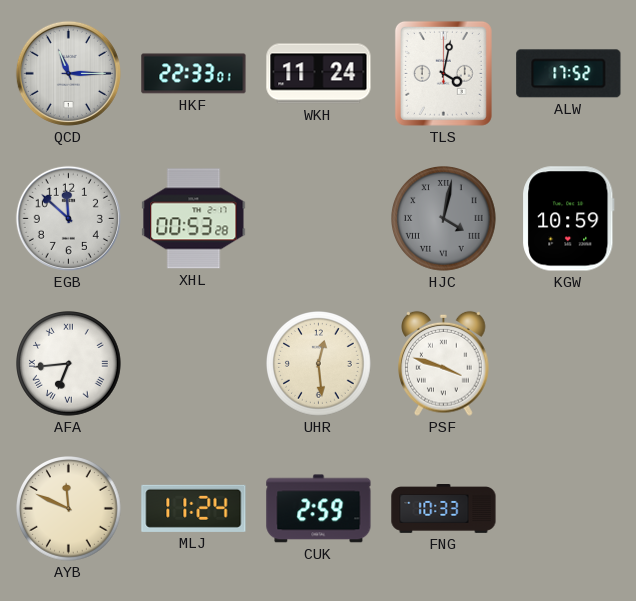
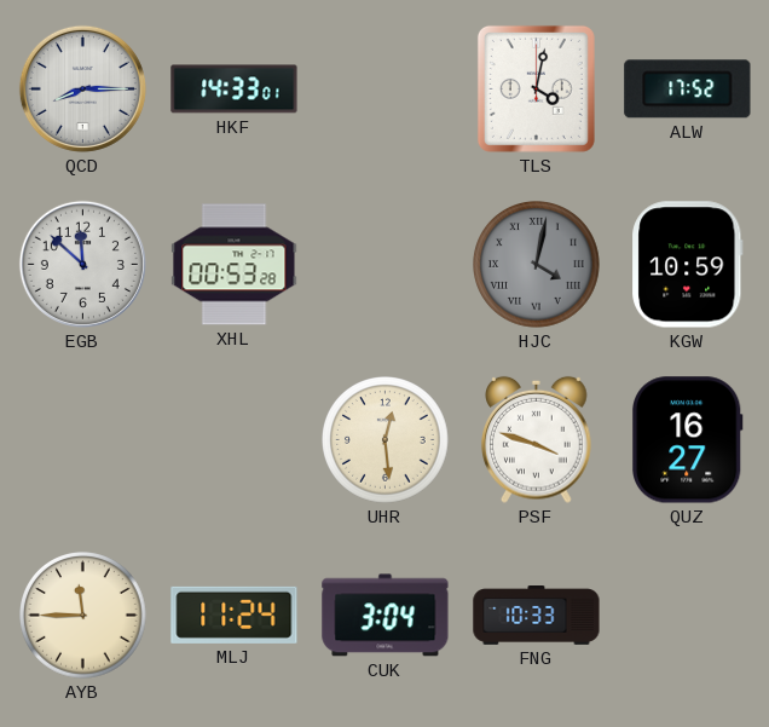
QCD: 11:15 -> 8:15 (82, 88)
HKF: 22:33 -> 14:33 (235, 90)
WKH: 11:24 -> none (319, 74)
AFA: 6:44 -> none (69, 364)
QUZ: none -> 16:27 (688, 440)
AYB: 11:49 -> 11:45 (83, 616)
CUK: 2:59 -> 3:04 (386, 616)
